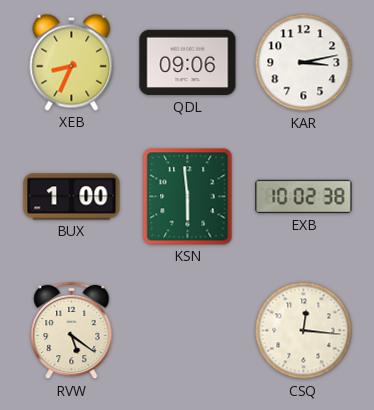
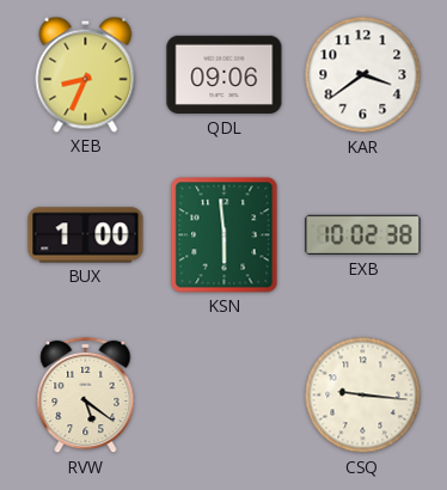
KAR: 3:13 -> 3:39 (363, 75)
CSQ: 12:16 -> 9:16 (363, 396)
